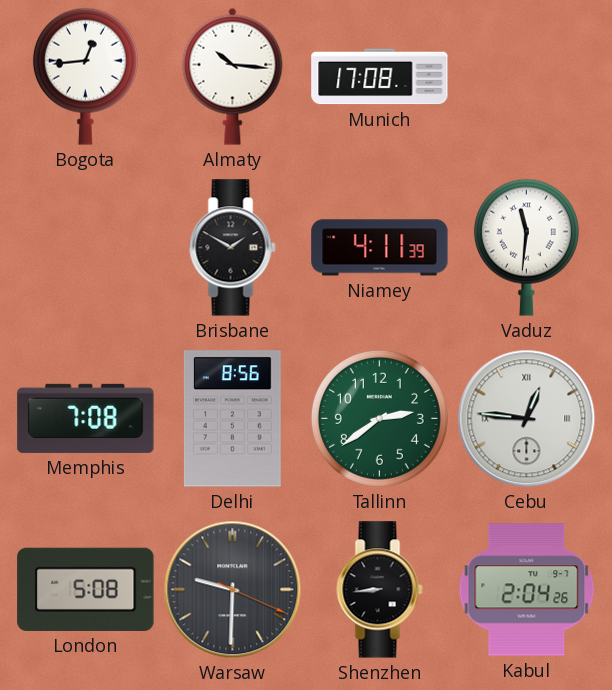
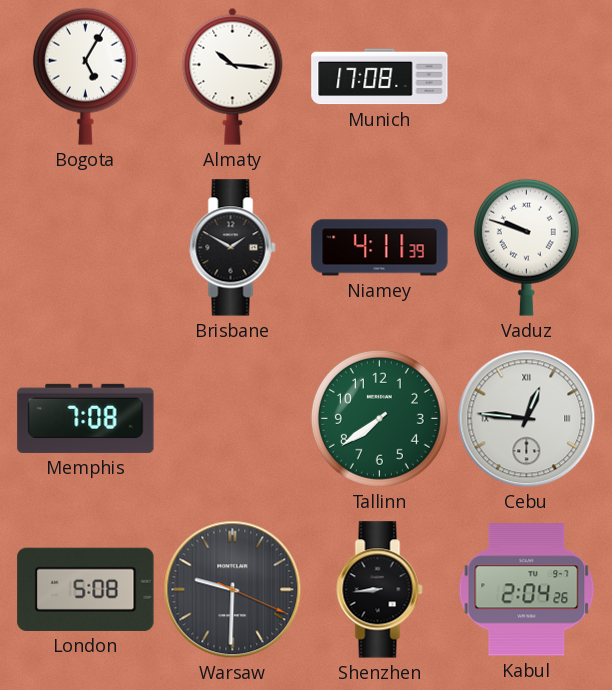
Bogota: 12:44 -> 5:05 (85, 76)
Vaduz: 11:31 -> 9:48 (526, 247)
Delhi: 8:56 -> none (232, 419)
Tallinn: 2:39 -> 7:39 (379, 418)
